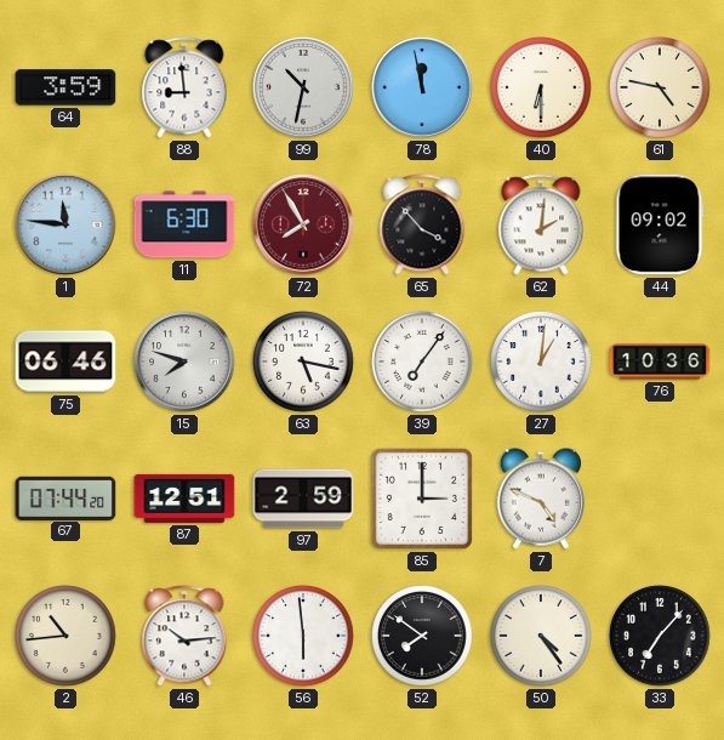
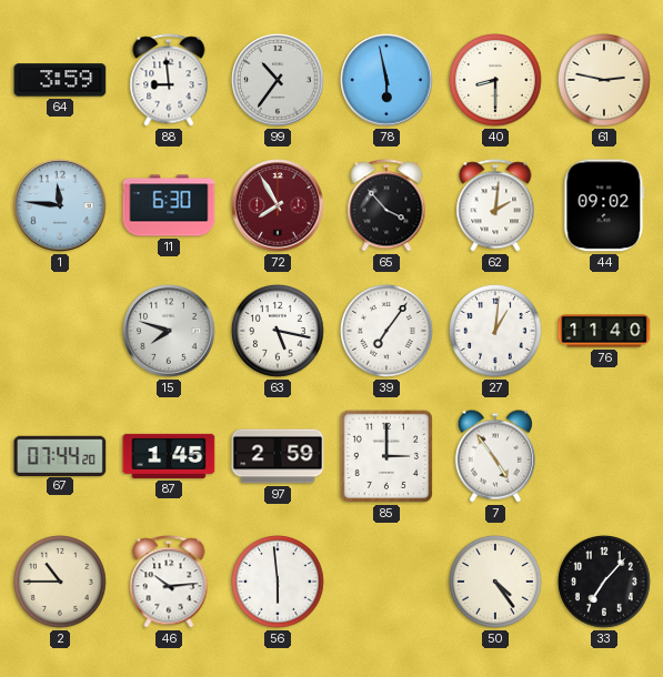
99: 10:32 -> 10:36 (278, 80)
78: 11:58 -> 5:58 (386, 80)
40: 6:30 -> 8:30 (495, 80)
61: 4:47 -> 2:47 (604, 80)
75: 06:46 -> none (65, 362)
76: 10:36 -> 11:40 (604, 331)
87: 12:51 -> 1:45 (169, 456)
7: 4:49 -> 4:54 (495, 456)
2: 10:44 -> 10:45 (60, 582)
52: 7:51 -> none (422, 636)
